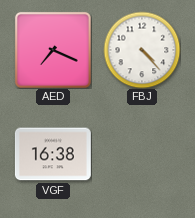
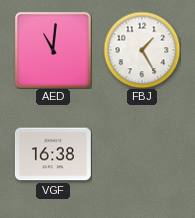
AED: 7:19 -> 11:01 (53, 50)
FBJ: 4:23 -> 1:25 (142, 50)
